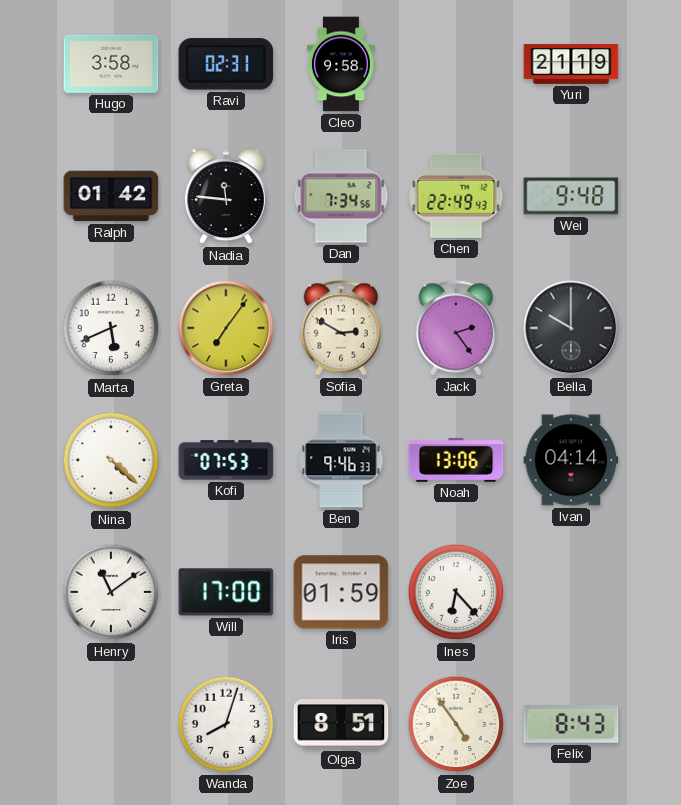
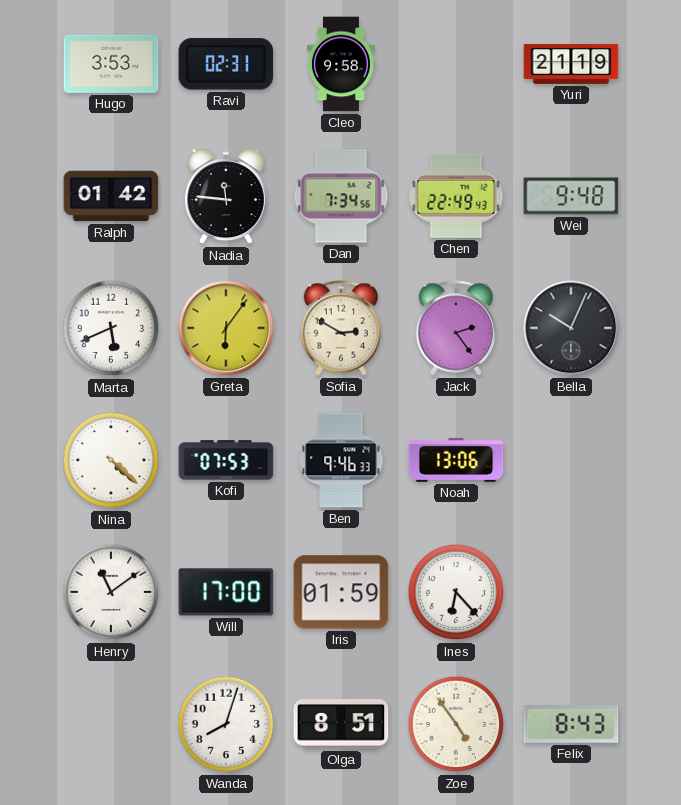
Hugo: 3:58 -> 3:53 (111, 64)
Greta: 7:06 -> 6:06 (226, 328)
Bella: 10:00 -> 10:04 (571, 328)
Ivan: 04:14 -> none (571, 460)
